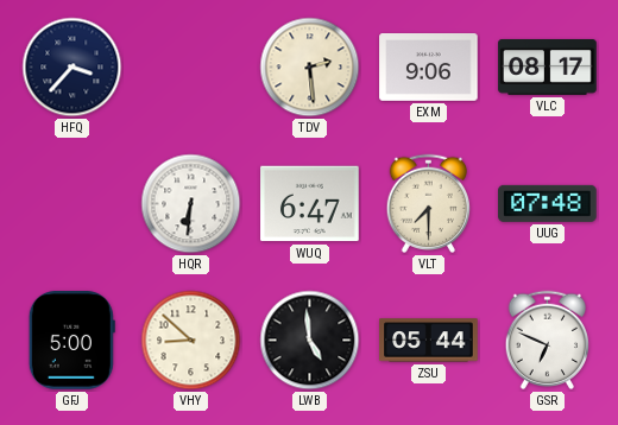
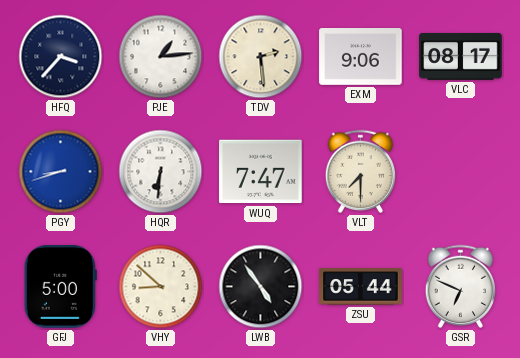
PJE: none -> 1:14 (161, 57)
PGY: none -> 8:42 (61, 172)
WUQ: 6:47 -> 7:47 (261, 172)
UUG: 07:48 -> none (548, 203)
LWB: 4:59 -> 4:54 (261, 287)
